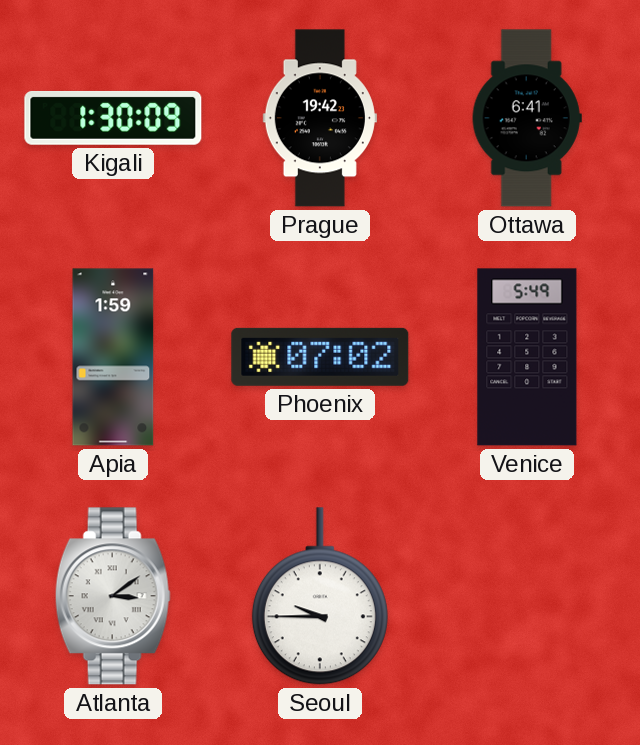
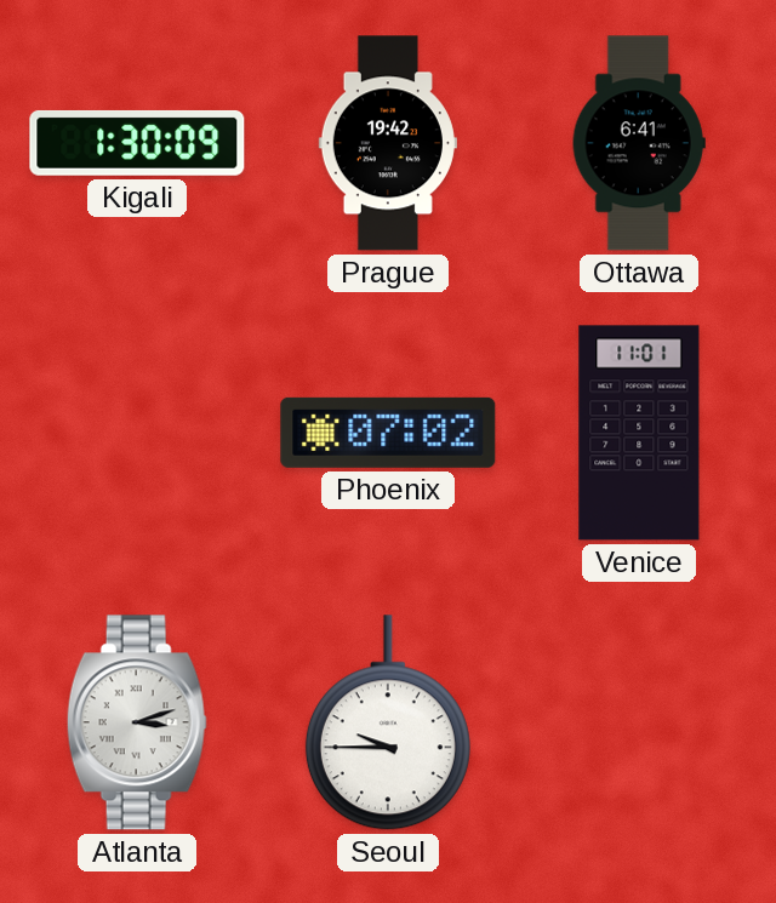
Apia: 1:59 -> none (113, 357)
Venice: 5:49 -> 11:01 (639, 433)
Atlanta: 3:09 -> 3:12 (137, 722)
